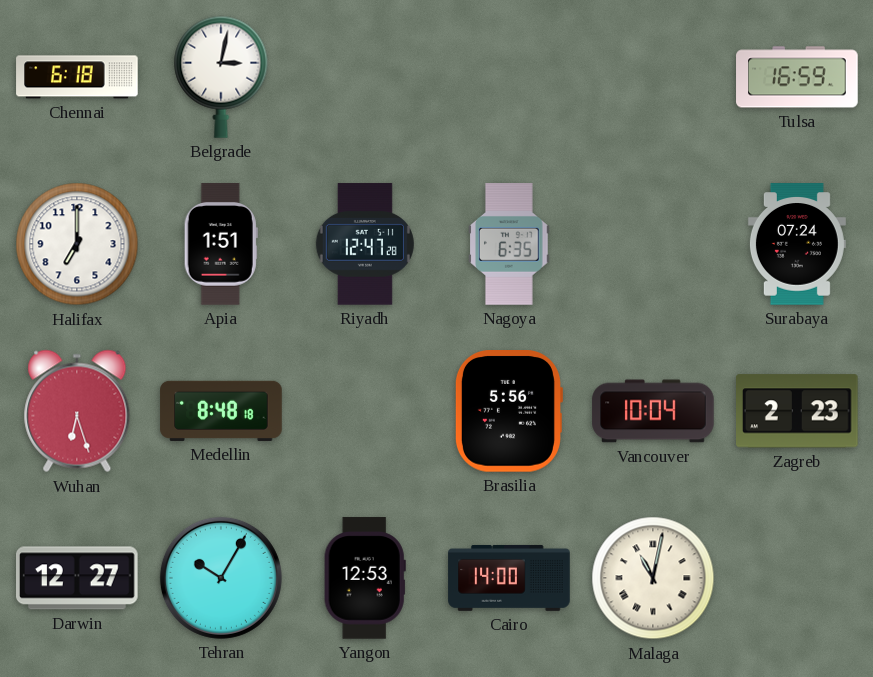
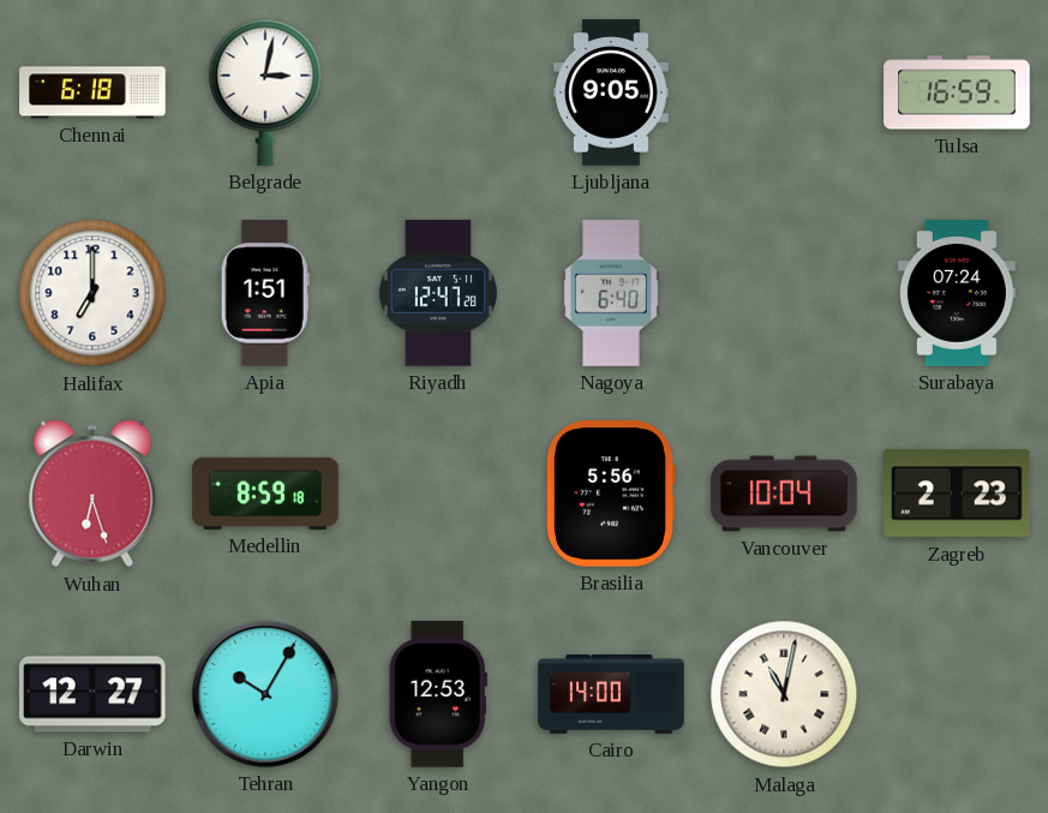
Ljubljana: none -> 9:05 (611, 92)
Nagoya: 6:35 -> 6:40 (611, 293)
Medellin: 8:48 -> 8:59 (265, 494)
